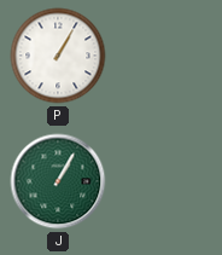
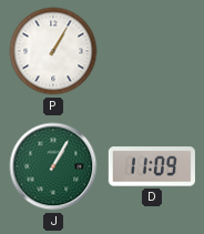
D: none -> 11:09 (152, 166)
